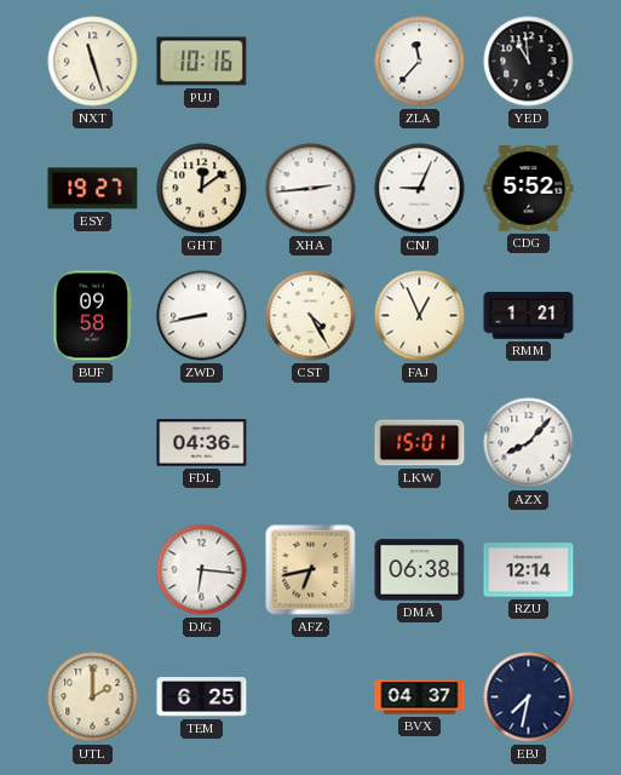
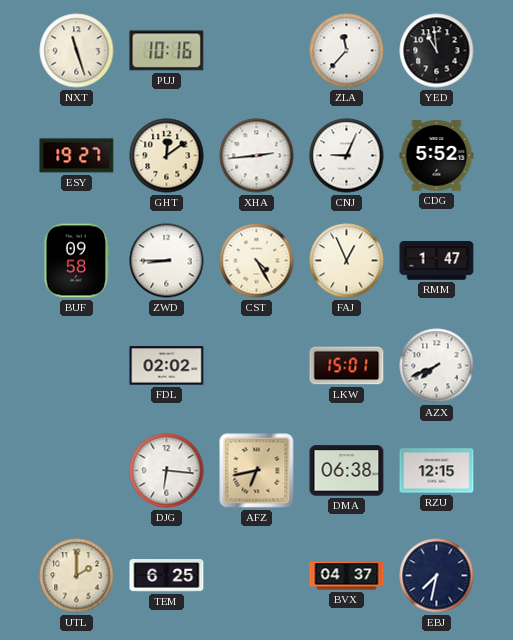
ZWD: 8:43 -> 8:45 (167, 261)
RMM: 1:21 -> 1:47 (437, 261)
FDL: 04:36 -> 02:02 (167, 366)
AZX: 8:07 -> 7:41 (437, 366)
RZU: 12:14 -> 12:15 (437, 471)
